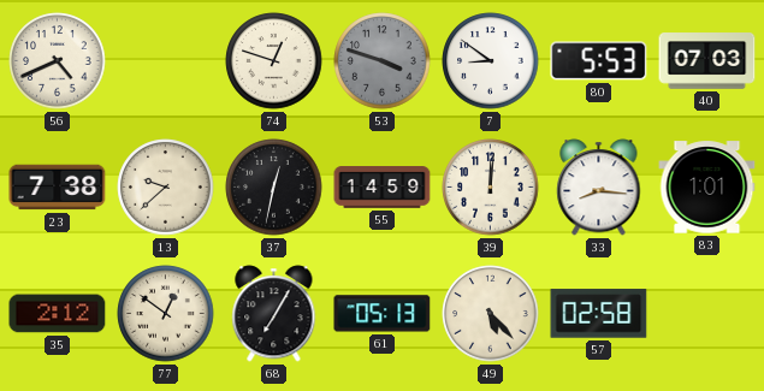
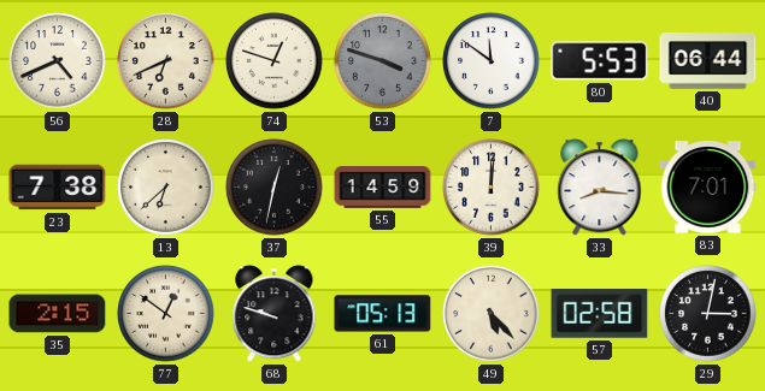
28: none -> 6:41 (166, 61)
7: 8:51 -> 11:51 (492, 61)
40: 07:03 -> 06:44 (708, 61)
13: 9:38 -> 6:38 (166, 188)
83: 1:01 -> 7:01 (708, 188)
35: 2:12 -> 2:15 (58, 314)
68: 7:05 -> 9:48 (275, 314)
29: none -> 3:02 (708, 314)
